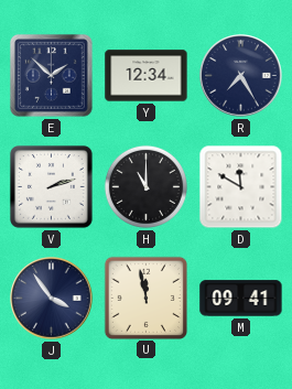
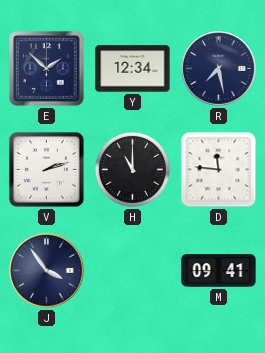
R: 7:25 -> 7:28 (219, 69)
D: 11:50 -> 11:46 (219, 170)
U: 11:58 -> none (145, 298)
